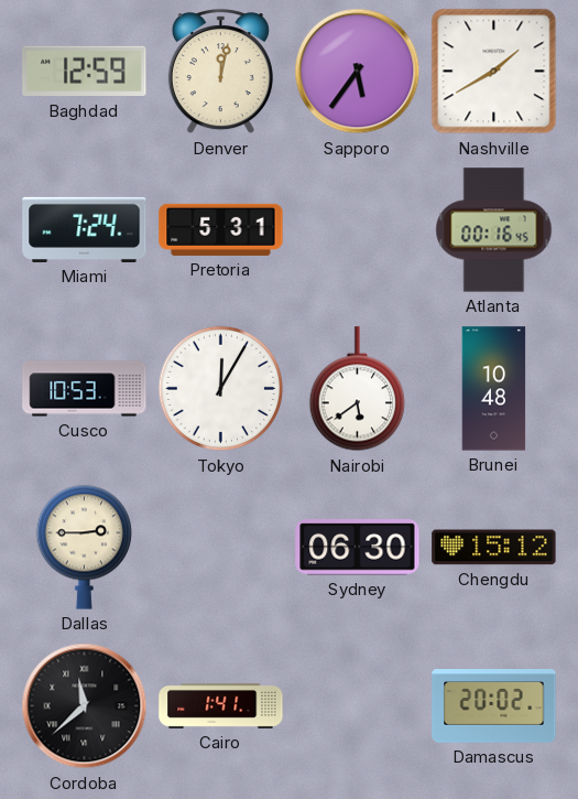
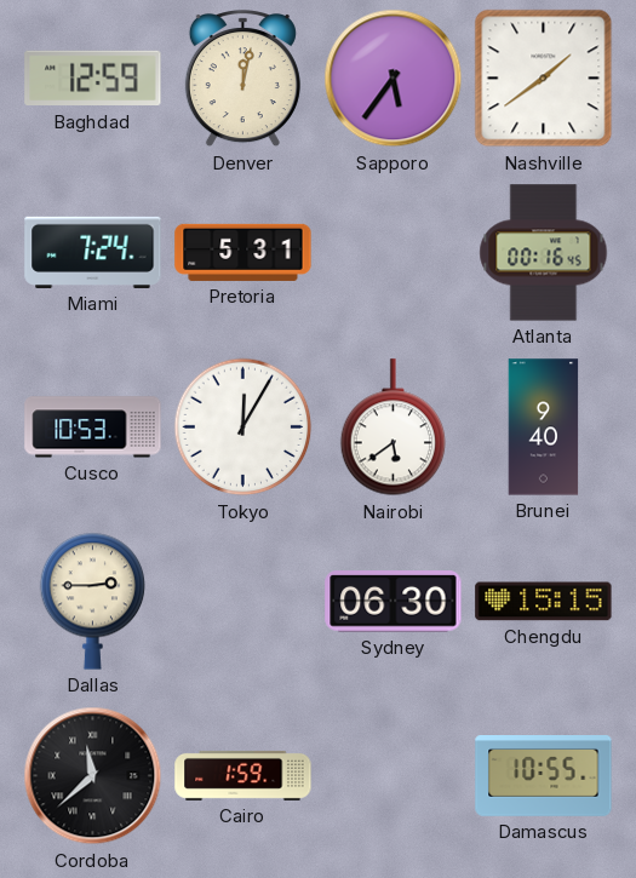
Nashville: 1:40 -> 1:39 (544, 79)
Brunei: 10:48 -> 9:40 (544, 427)
Chengdu: 15:12 -> 15:15 (544, 602)
Cairo: 1:41 -> 1:59 (243, 775)
Damascus: 20:02 -> 10:55 (544, 776)
